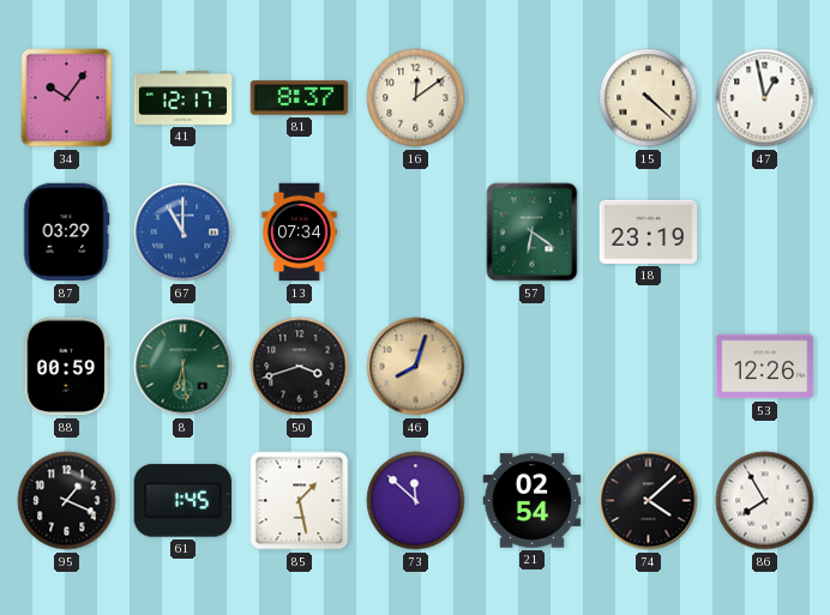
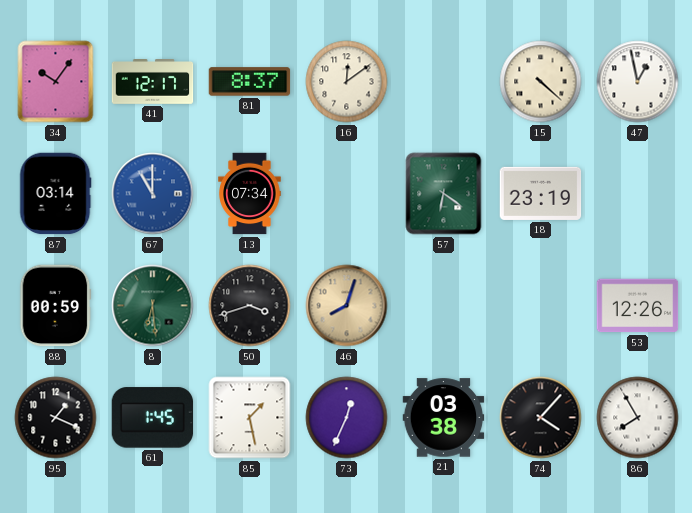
87: 03:29 -> 03:14 (55, 194)
73: 11:52 -> 12:34 (347, 418)
21: 02:54 -> 03:38 (444, 418)
74: 4:08 -> 4:07 (541, 418)
